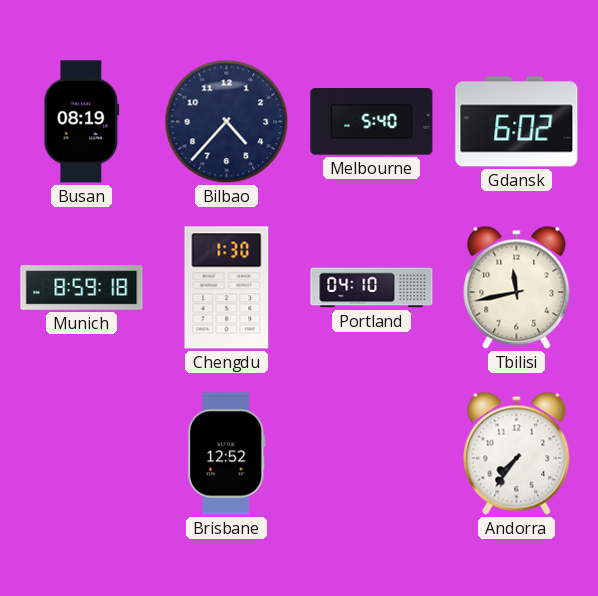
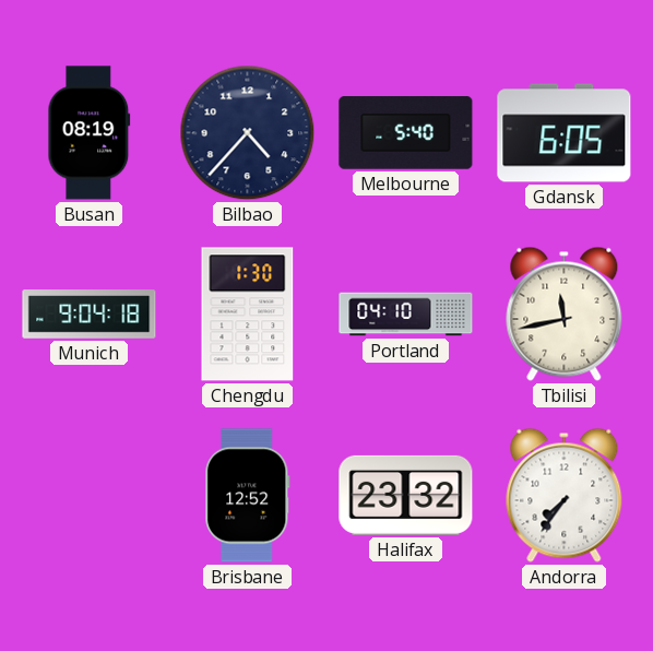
Gdansk: 6:02 -> 6:05 (565, 133)
Munich: 8:59 -> 9:04 (90, 315)
Halifax: none -> 23:32 (406, 495)
